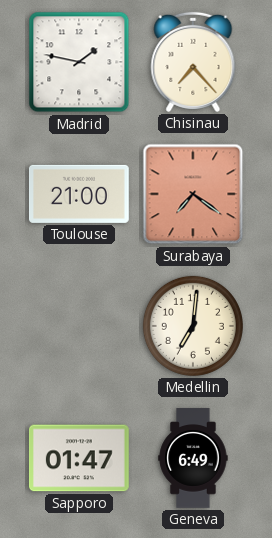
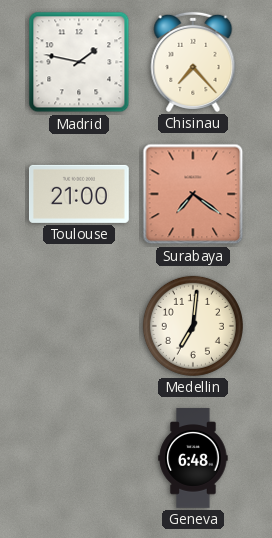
Sapporo: 01:47 -> none (79, 458)
Geneva: 6:49 -> 6:48 (193, 458)
